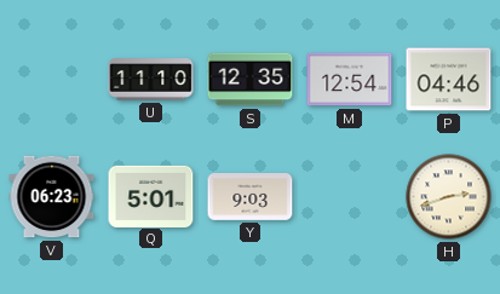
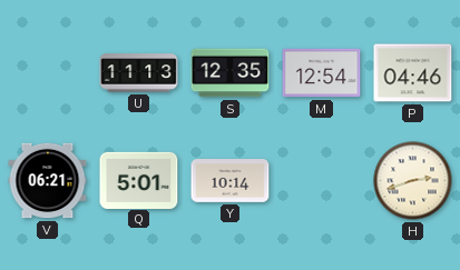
U: 11:10 -> 11:13 (139, 73)
V: 06:23 -> 06:21 (48, 181)
Y: 9:03 -> 10:14 (231, 181)
